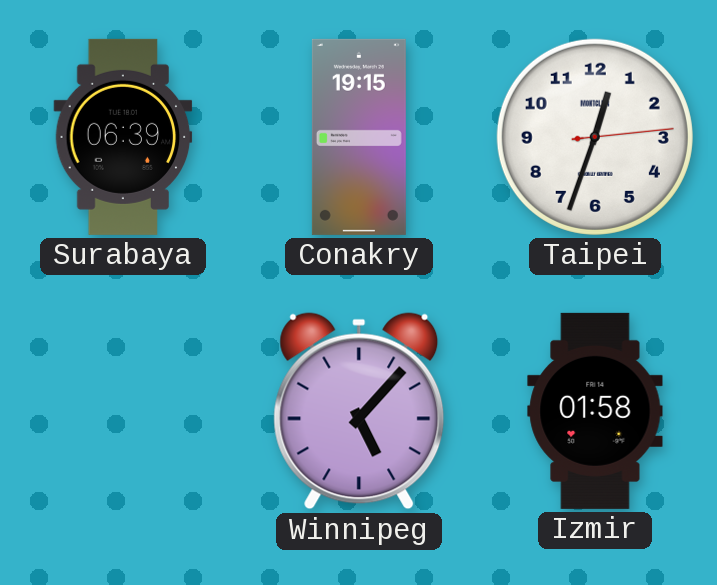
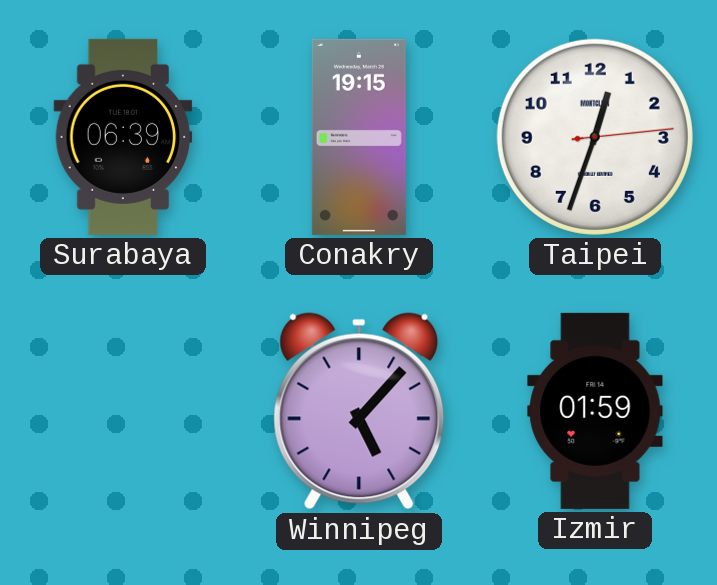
Izmir: 01:58 -> 01:59 (595, 411)
